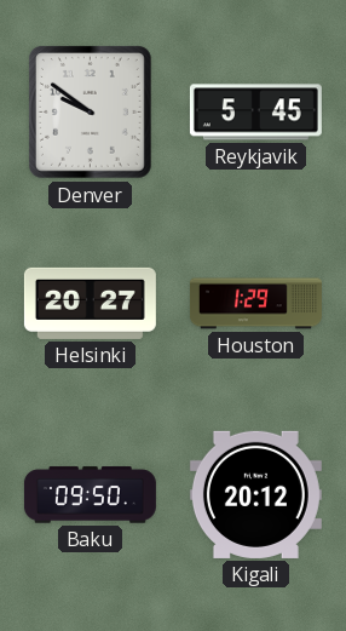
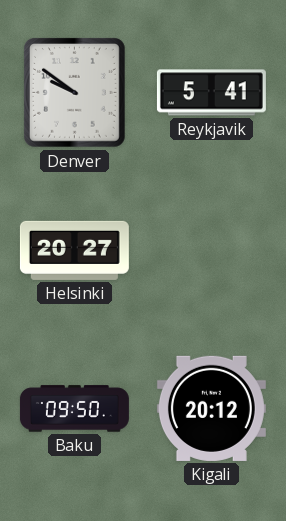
Reykjavik: 5:45 -> 5:41 (211, 93)
Houston: 1:29 -> none (255, 304)
